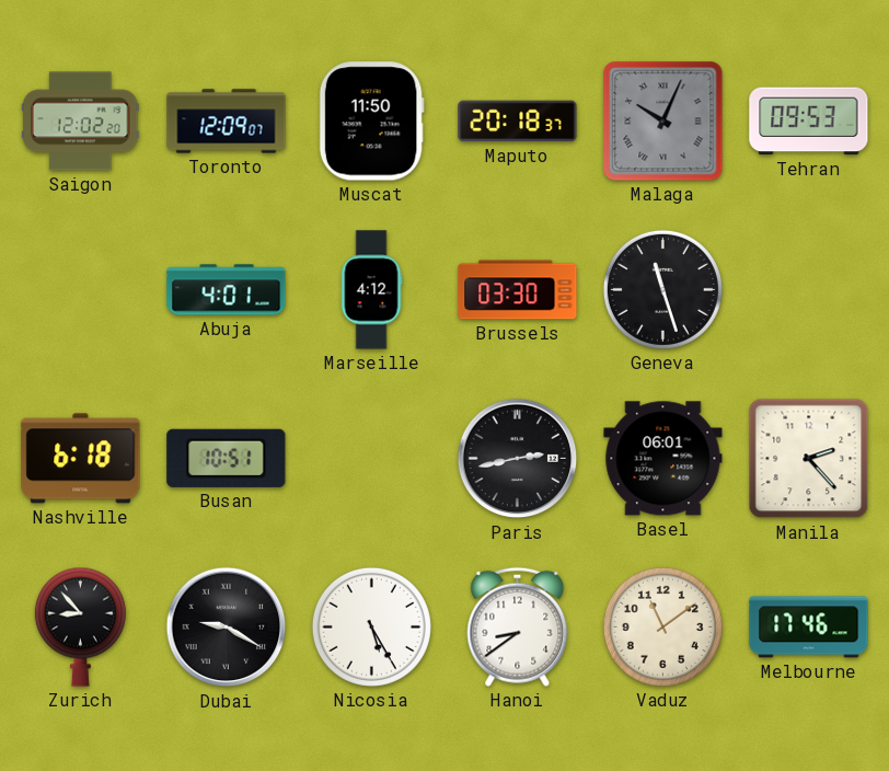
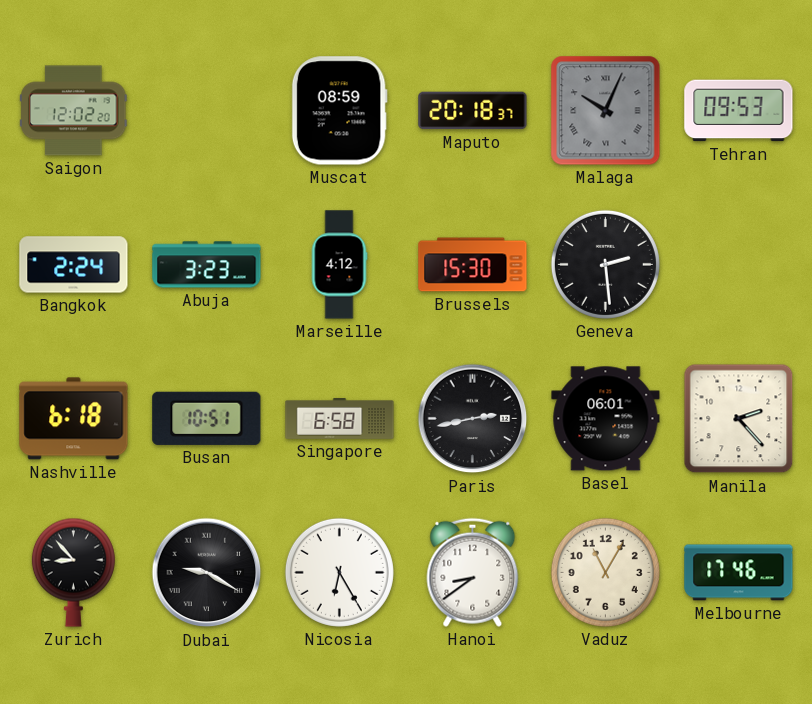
Toronto: 12:09 -> none (227, 122)
Muscat: 11:50 -> 08:59 (339, 111)
Bangkok: none -> 2:24 (74, 265)
Abuja: 4:01 -> 3:23 (207, 265)
Brussels: 03:30 -> 15:30 (473, 265)
Geneva: 11:27 -> 2:29 (605, 264)
Singapore: none -> 6:58 (340, 419)
Nicosia: 5:25 -> 6:25 (339, 572)
Vaduz: 11:09 -> 11:05 (605, 572)
